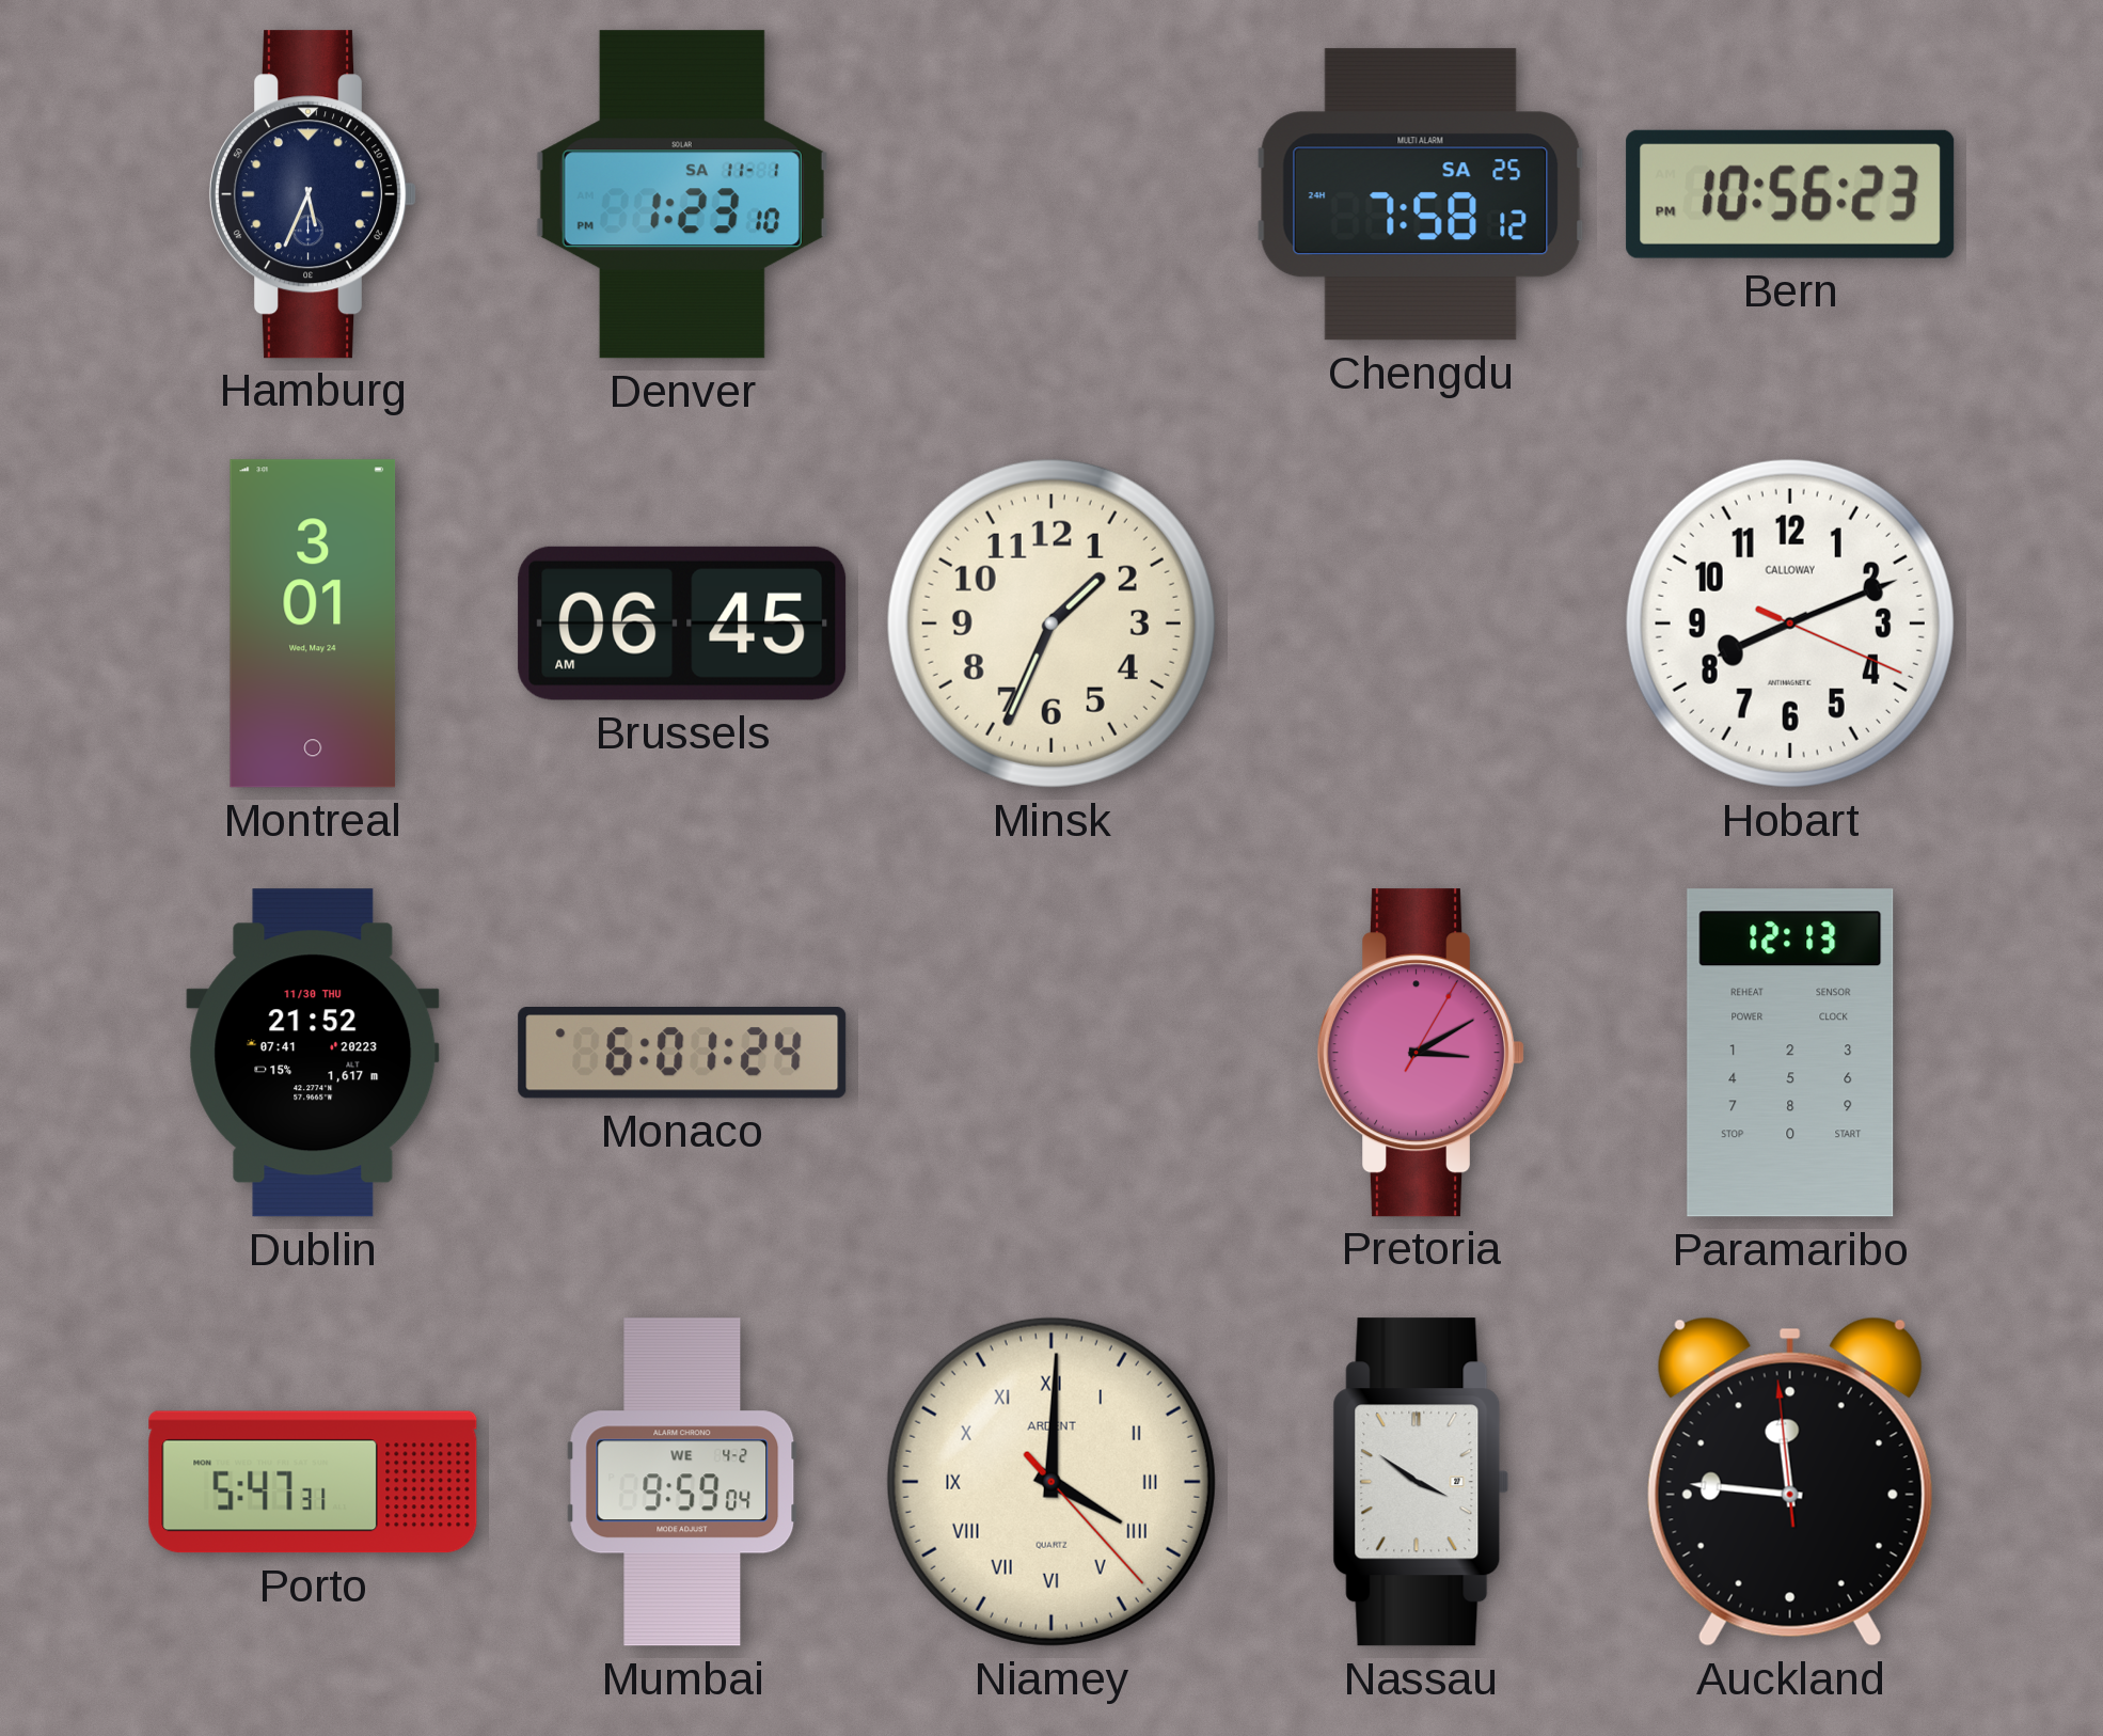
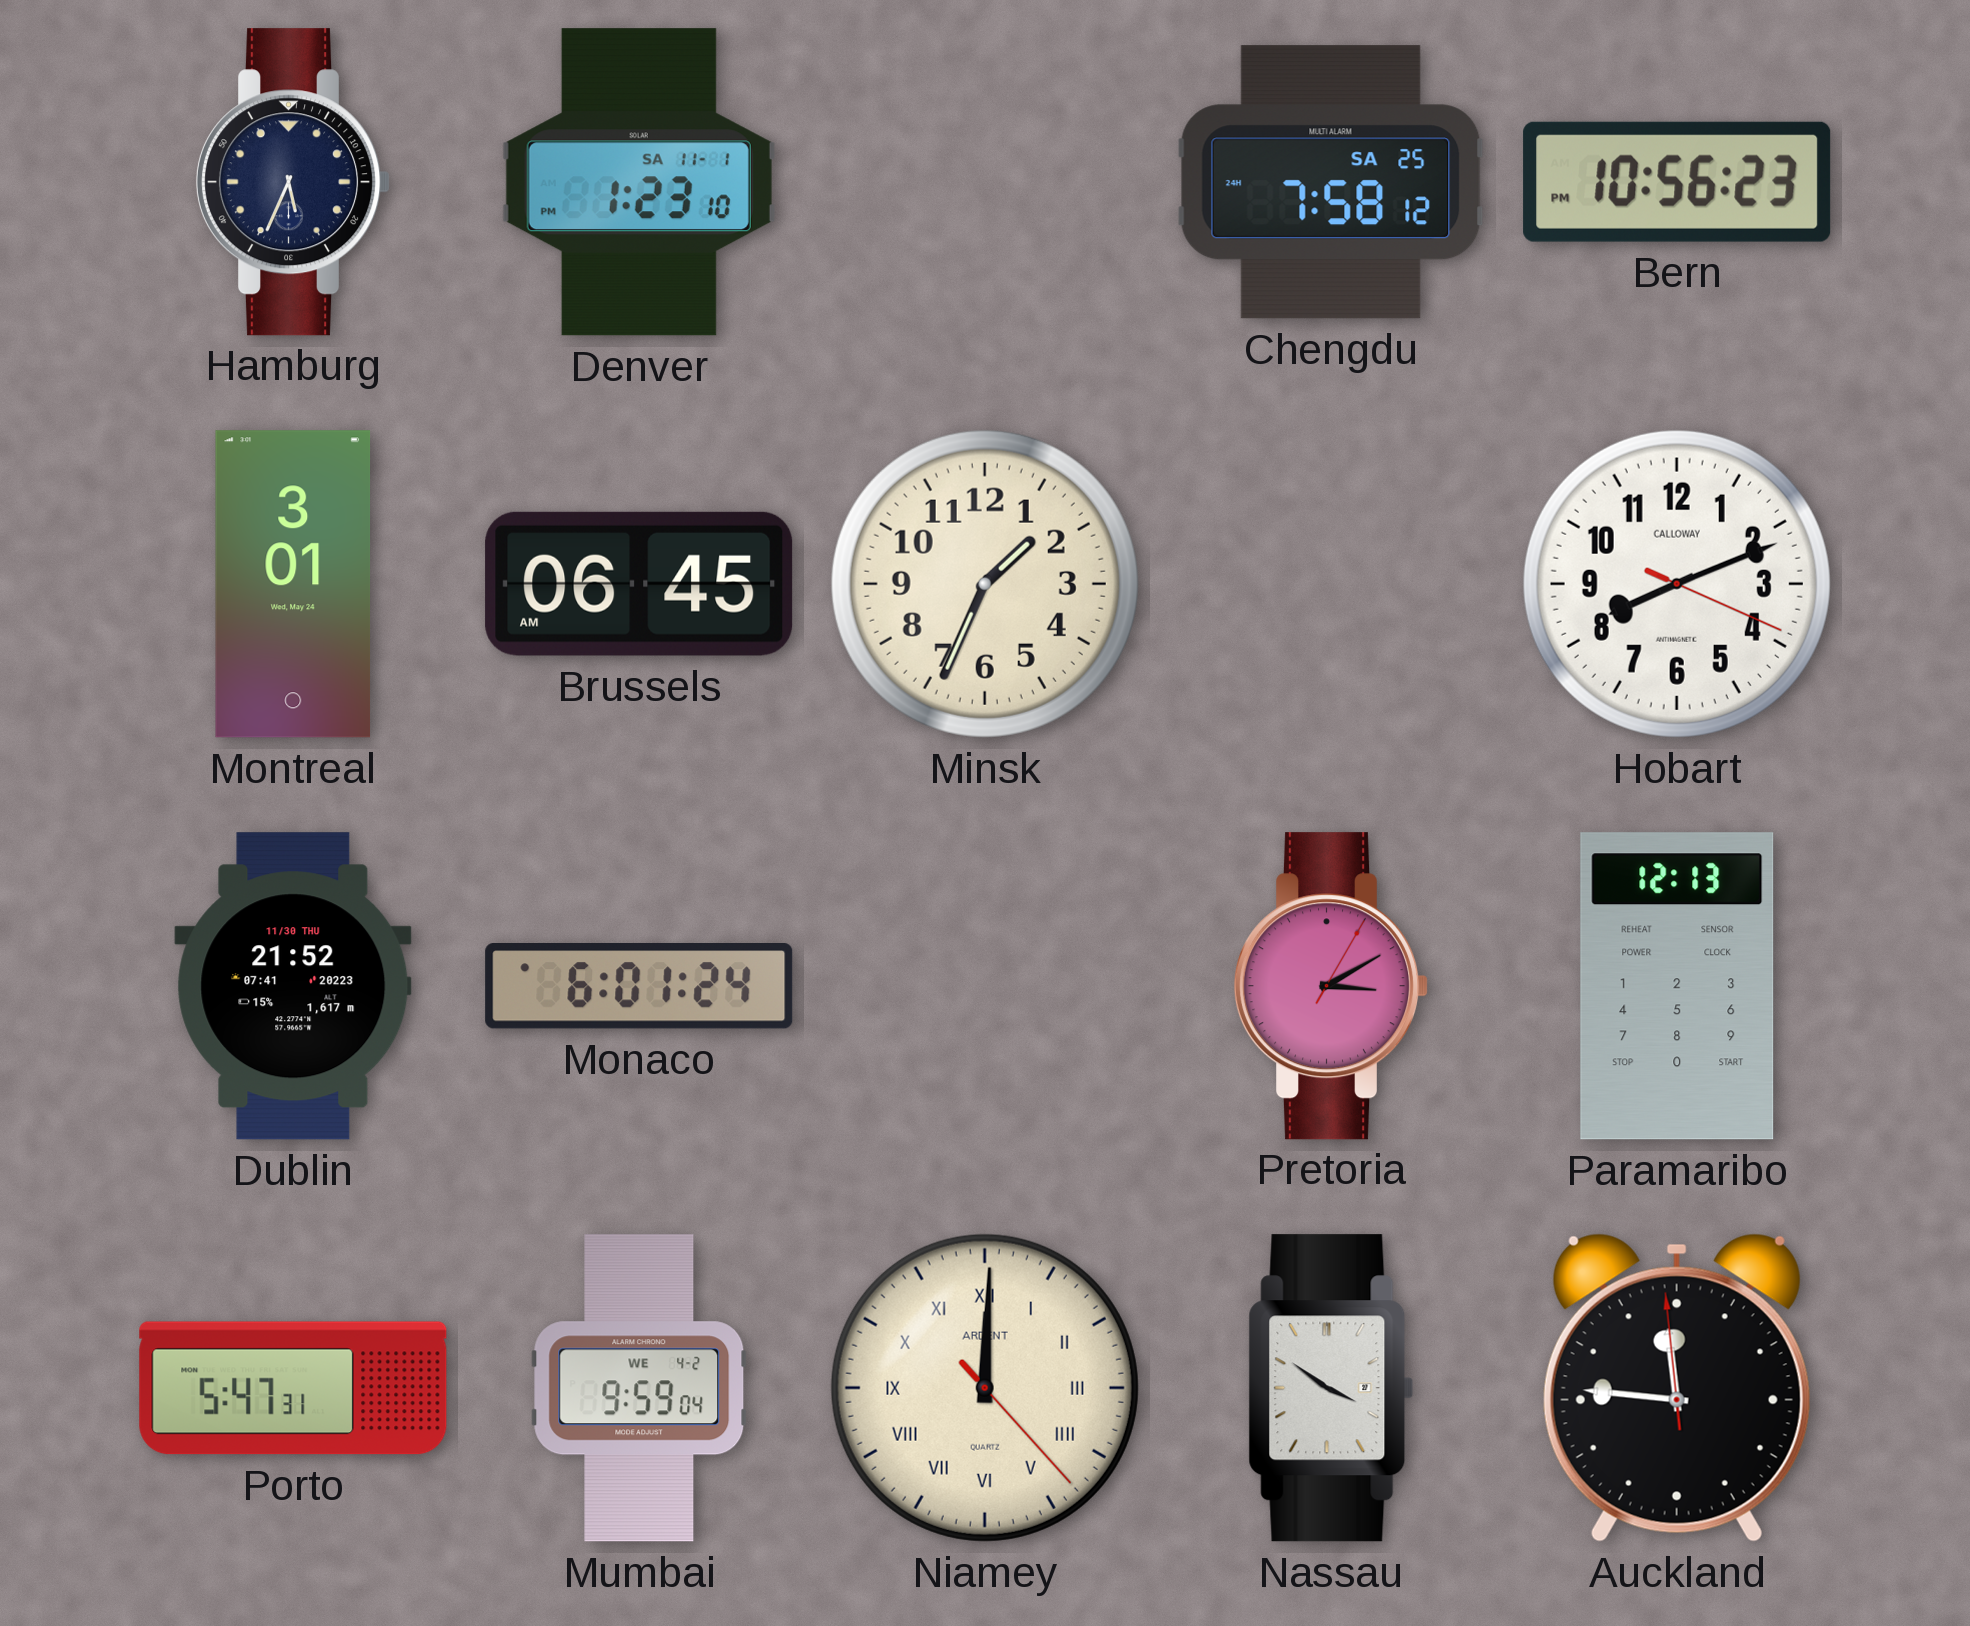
Niamey: 4:00 -> 12:00 (985, 1388)
